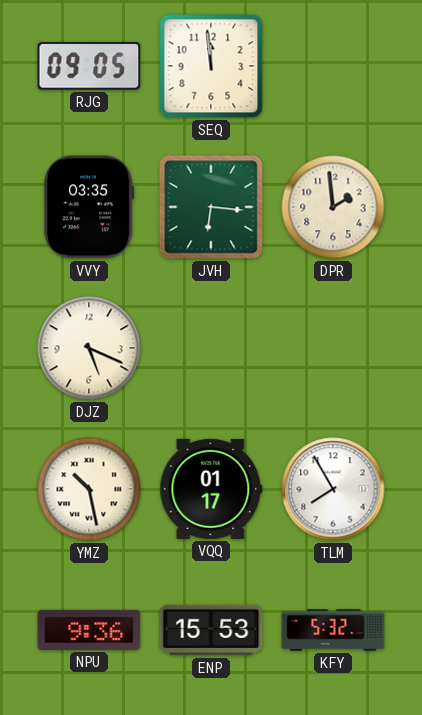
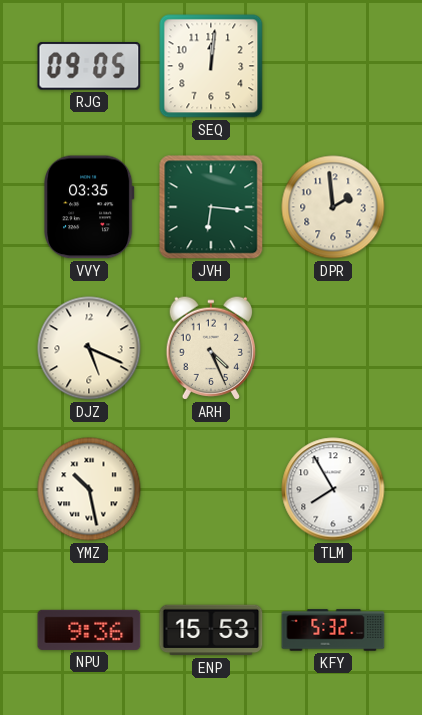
SEQ: 11:59 -> 12:01 (211, 66)
ARH: none -> 4:26 (210, 348)
VQQ: 01:17 -> none (211, 489)
